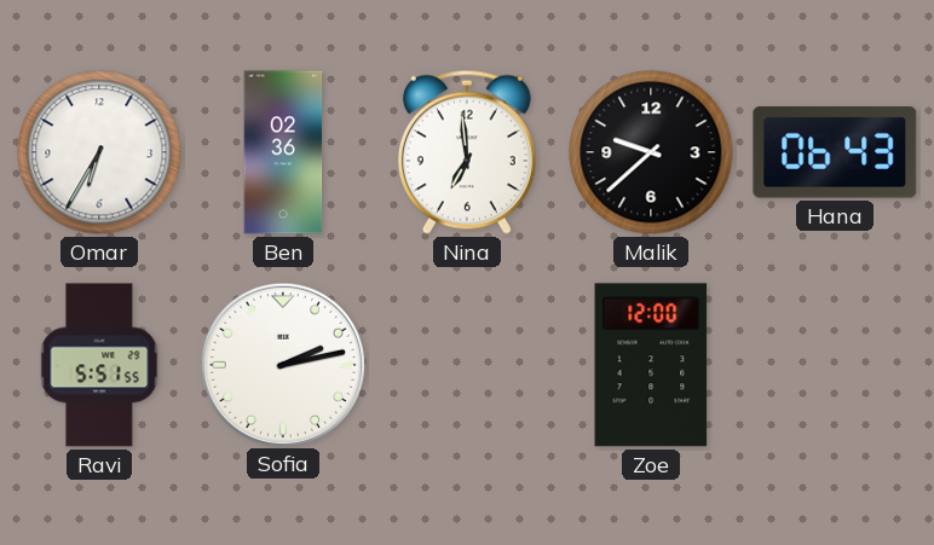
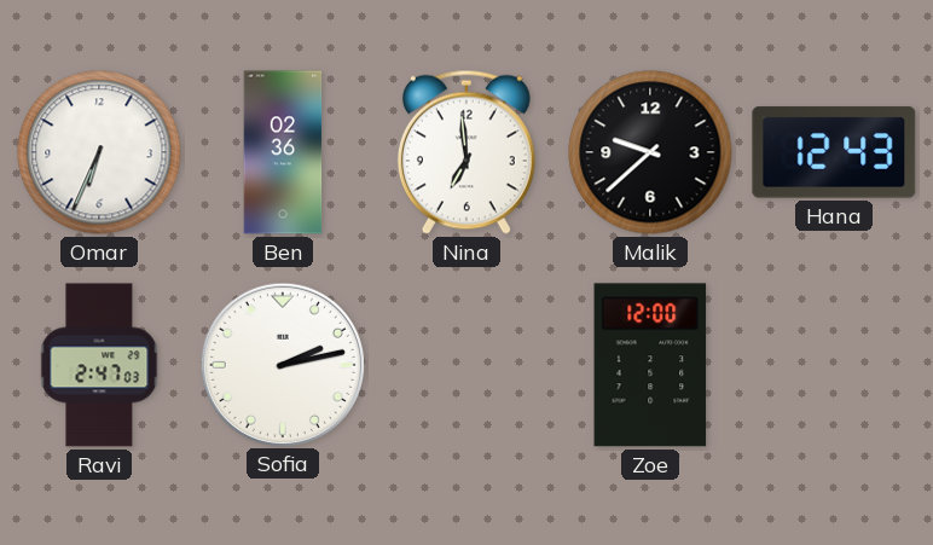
Omar: 6:35 -> 6:34 (99, 152)
Hana: 06:43 -> 12:43 (834, 152)
Ravi: 5:51 -> 2:47 (99, 365)
